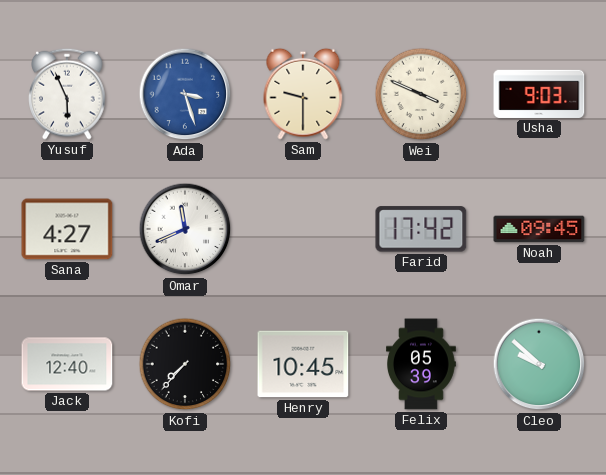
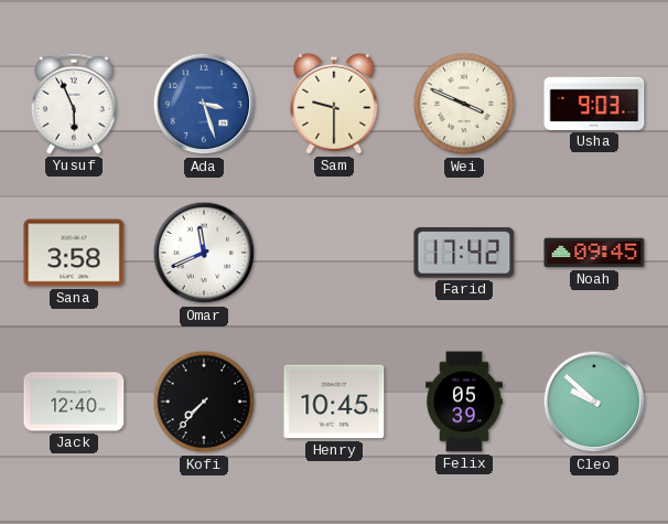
Sana: 4:27 -> 3:58 (74, 253)
